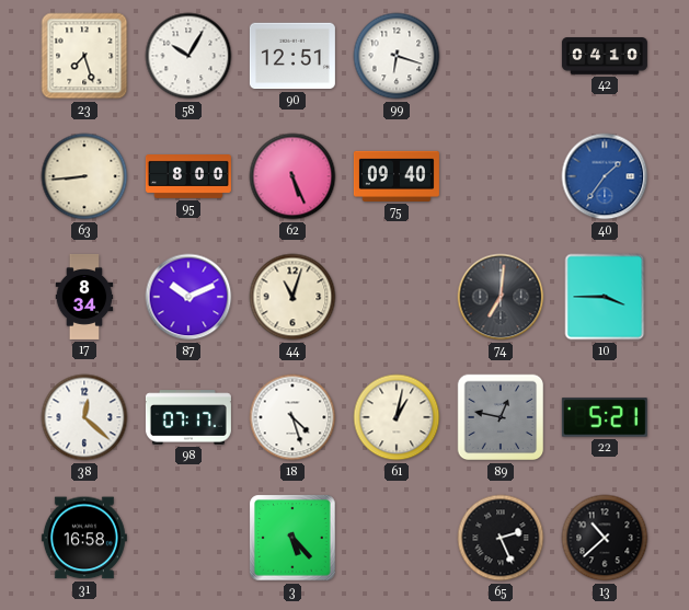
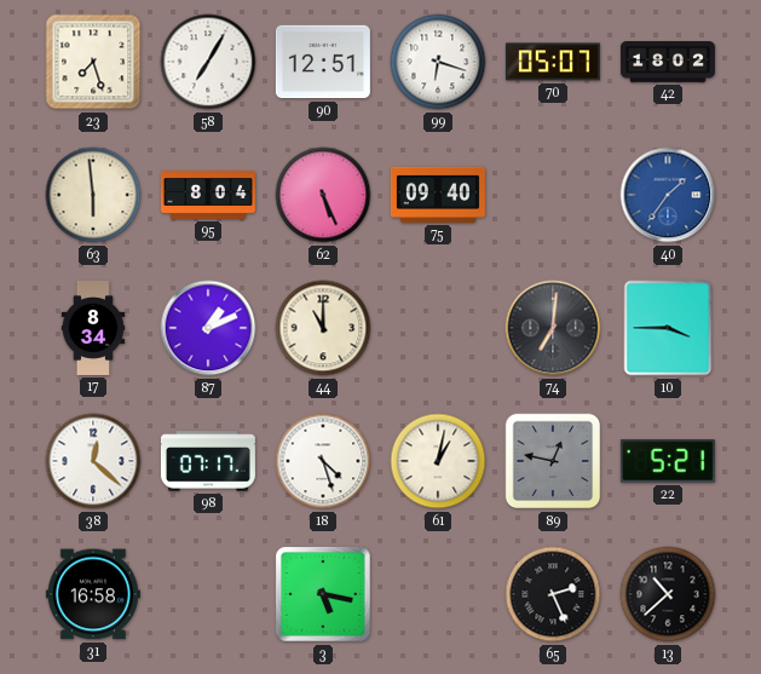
58: 10:05 -> 7:05 (208, 62)
70: none -> 05:07 (553, 62)
42: 04:10 -> 18:02 (668, 62)
63: 8:44 -> 5:59 (93, 195)
95: 8:00 -> 8:04 (208, 196)
87: 10:11 -> 1:11 (208, 328)
44: 11:03 -> 11:00 (323, 328)
3: 5:23 -> 5:17 (323, 594)
